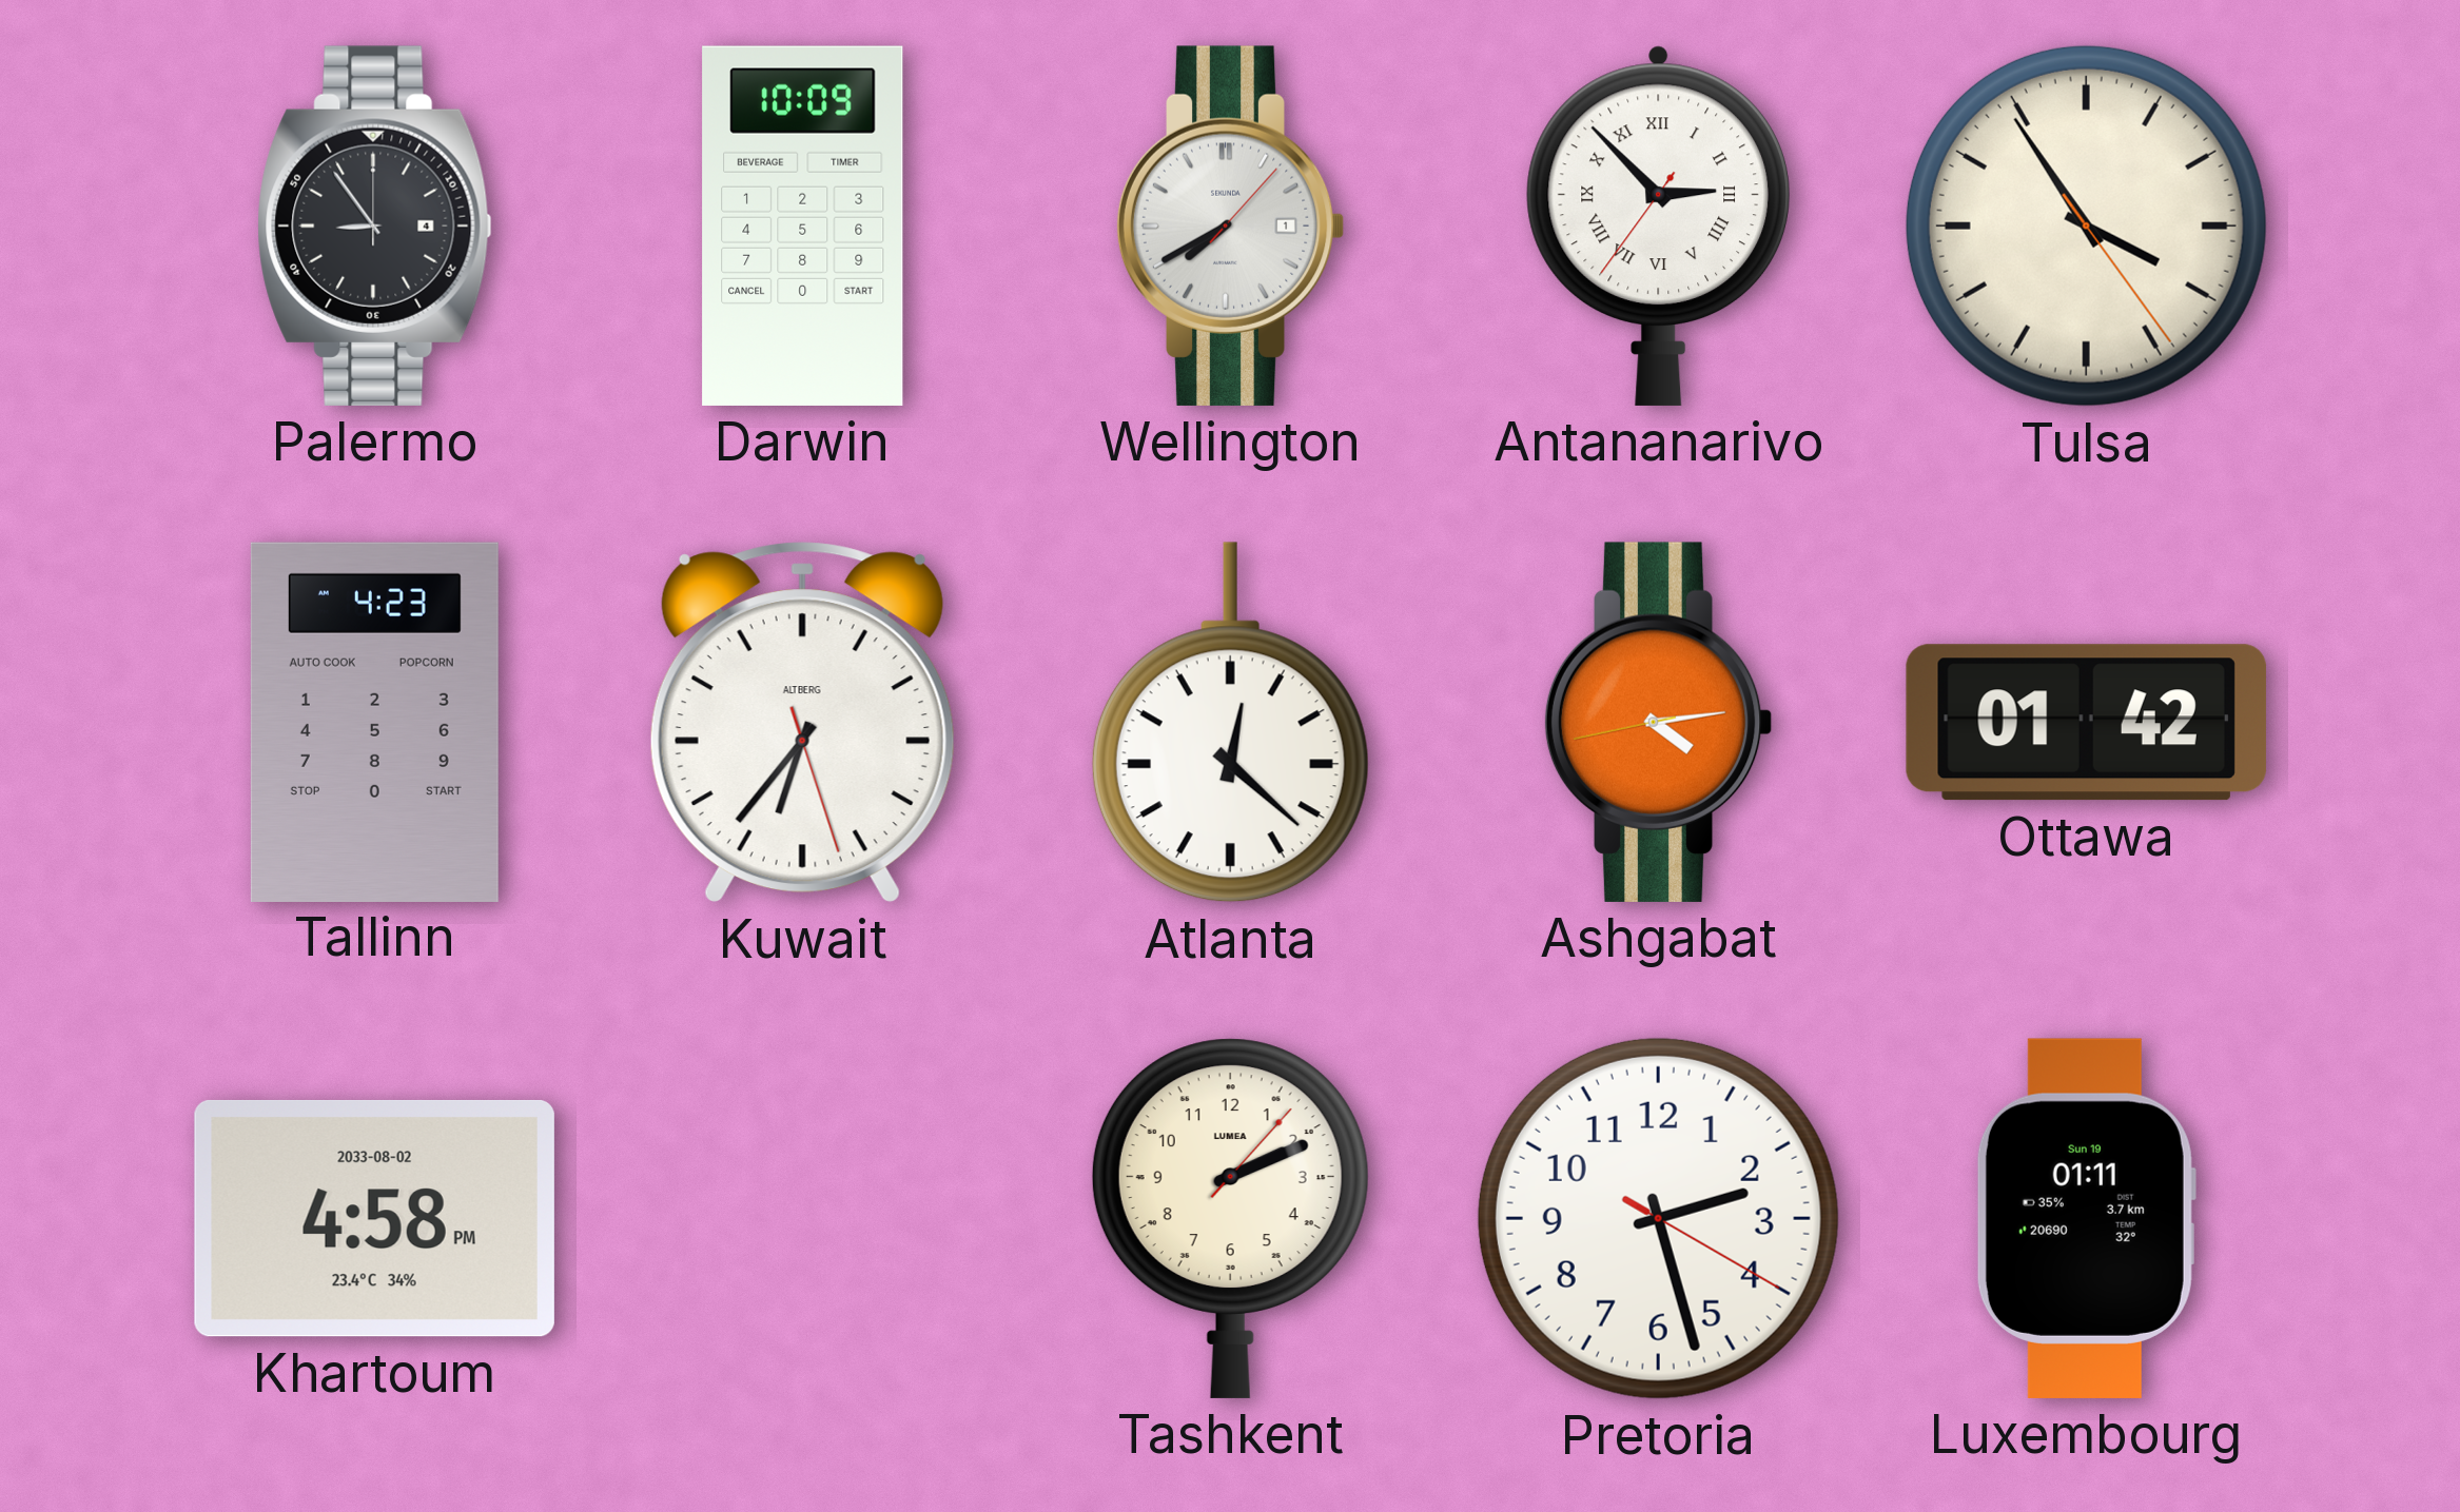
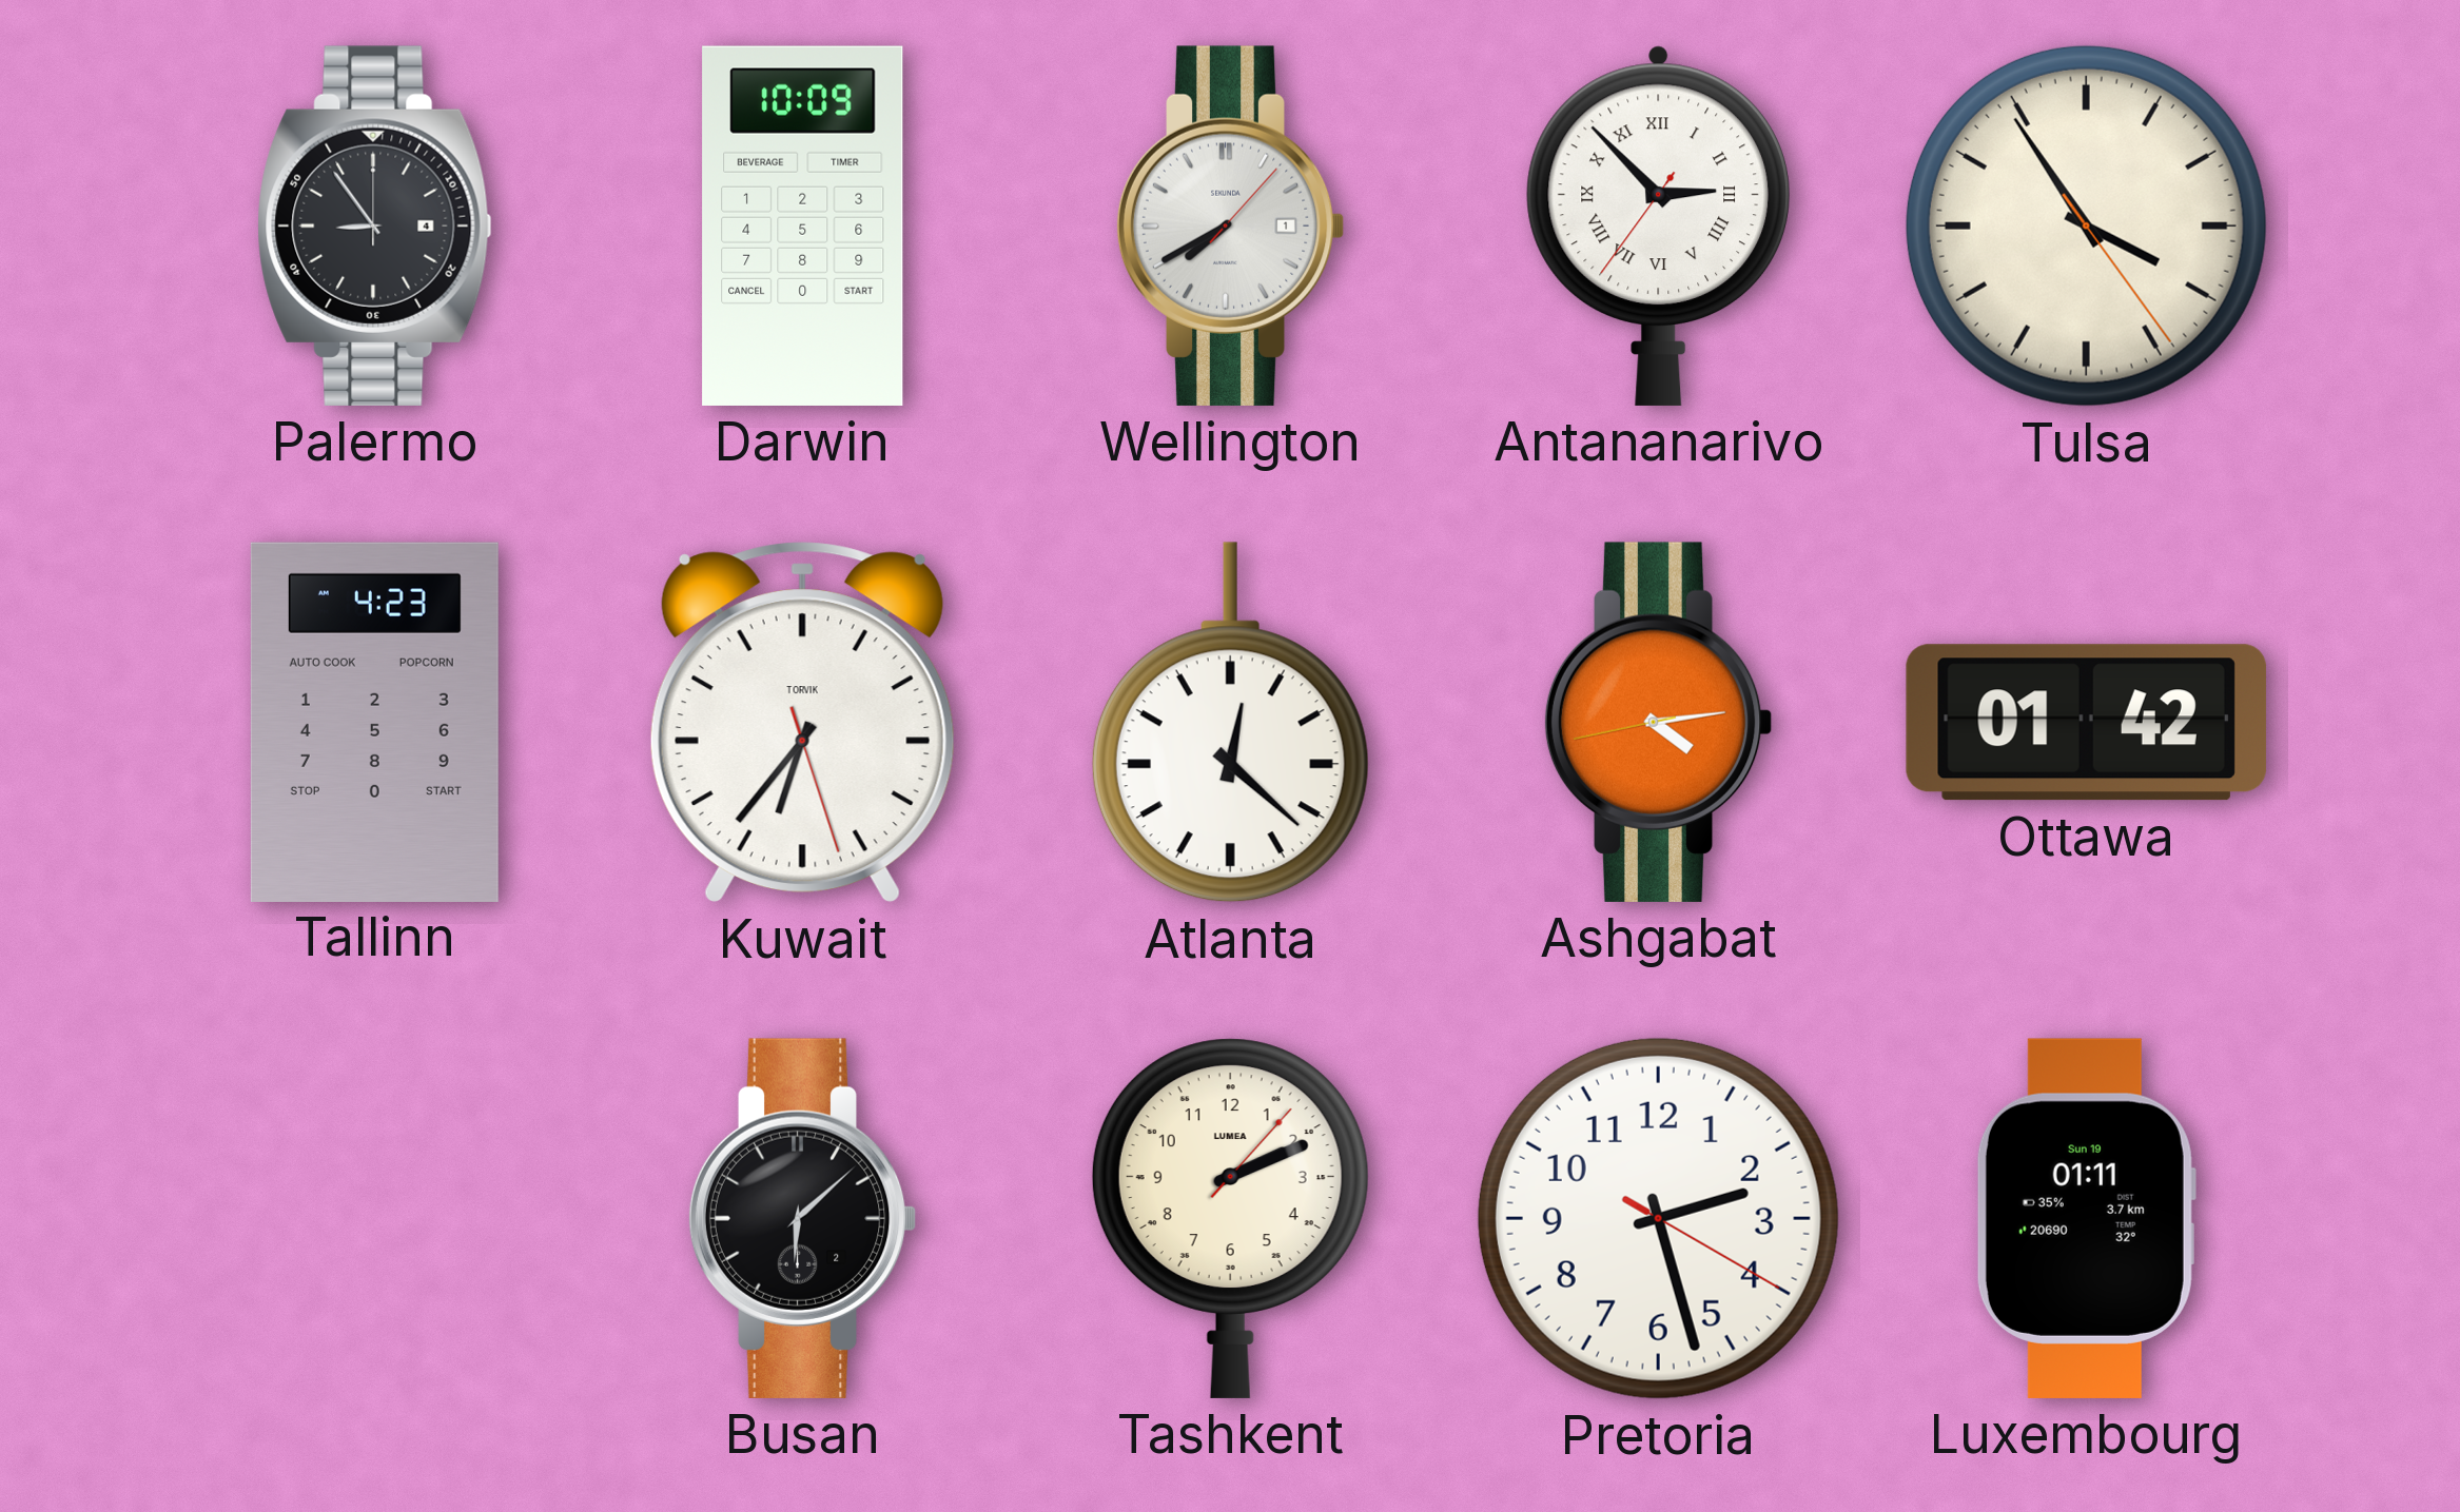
Kuwait brand: ALTBERG -> TORVIK (802, 723)
Khartoum: 4:58 -> none (374, 1218)
Busan: none -> 6:08 (802, 1218)
